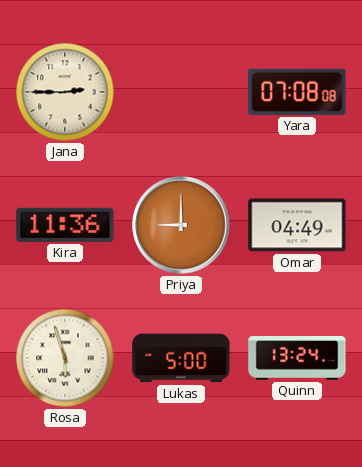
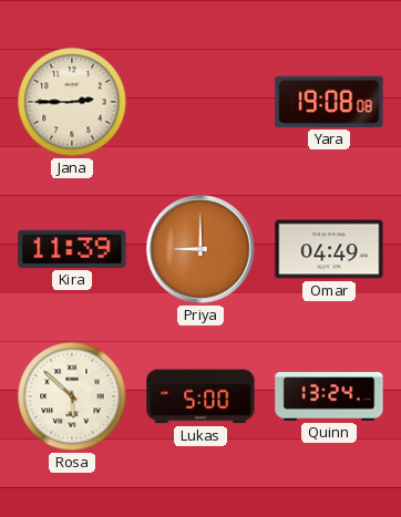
Yara: 07:08 -> 19:08 (329, 102)
Kira: 11:36 -> 11:39 (72, 249)
Rosa: 5:57 -> 5:52 (72, 396)
